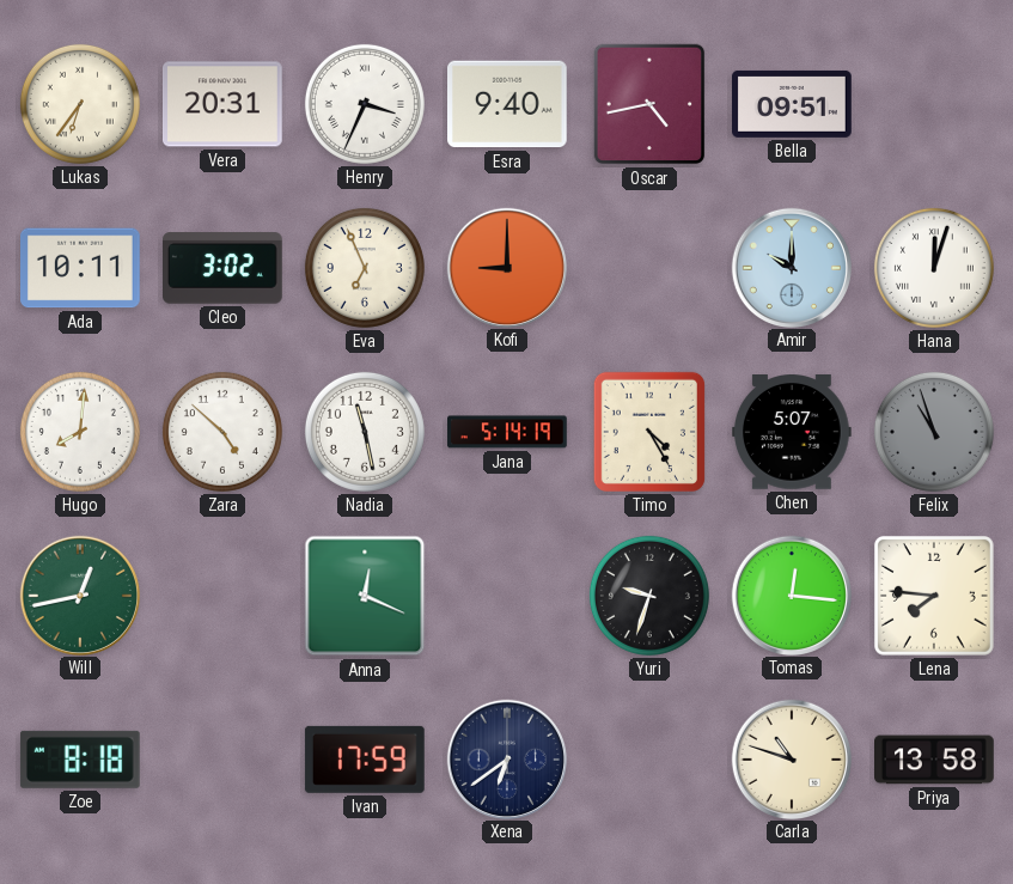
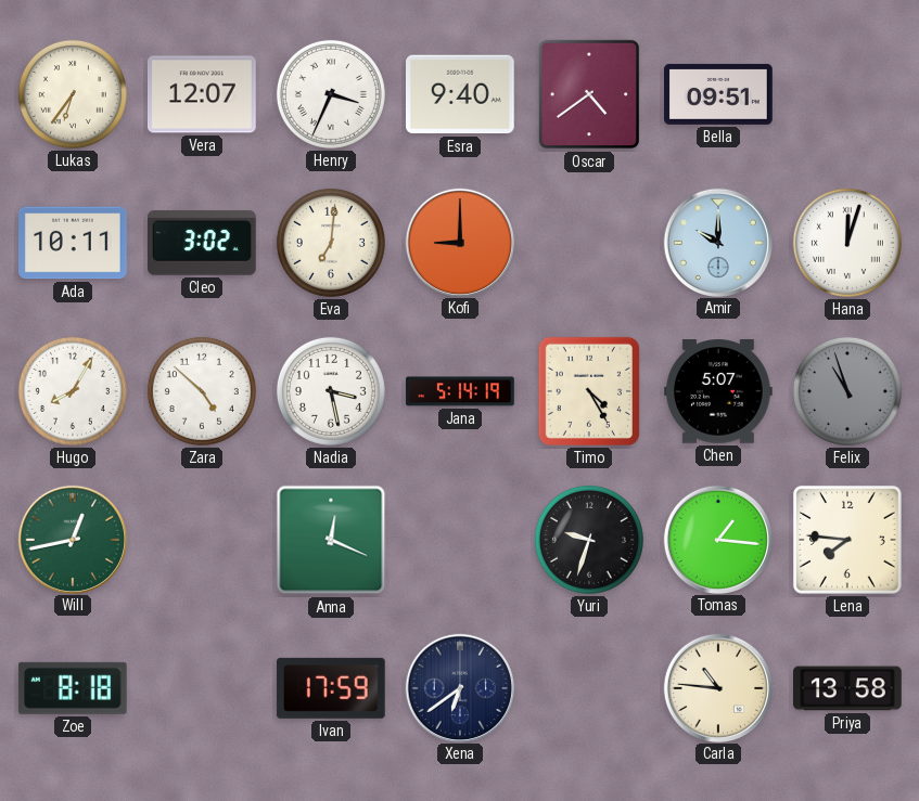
Vera: 20:31 -> 12:07 (203, 94)
Oscar: 4:43 -> 4:39 (589, 94)
Eva: 6:56 -> 7:01 (331, 243)
Hugo: 8:01 -> 8:05 (73, 391)
Nadia: 11:28 -> 3:28 (331, 391)
Tomas: 12:16 -> 1:16 (717, 539)
Carla: 10:48 -> 10:46 (717, 687)
